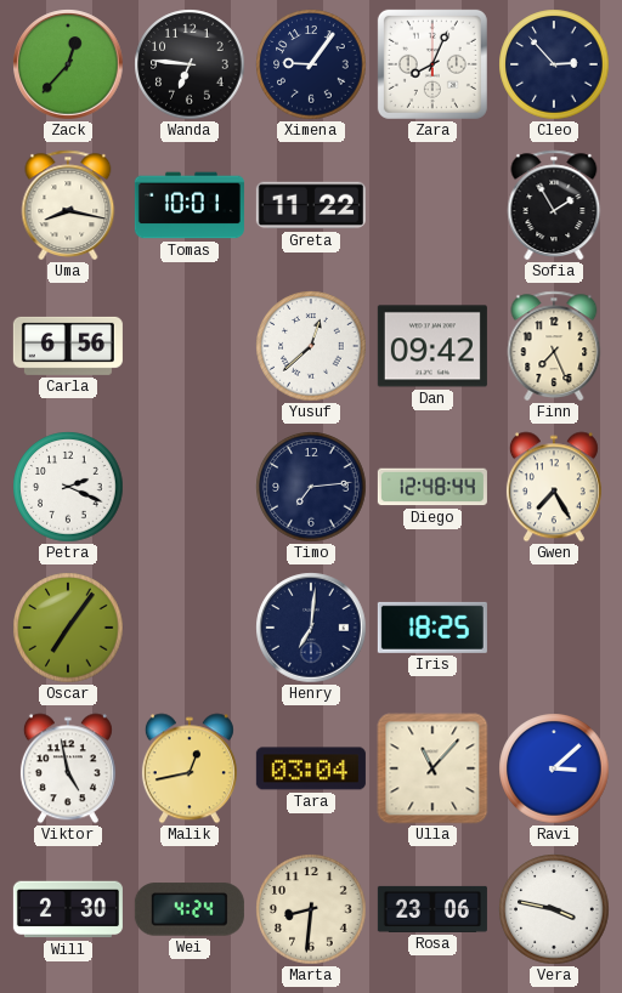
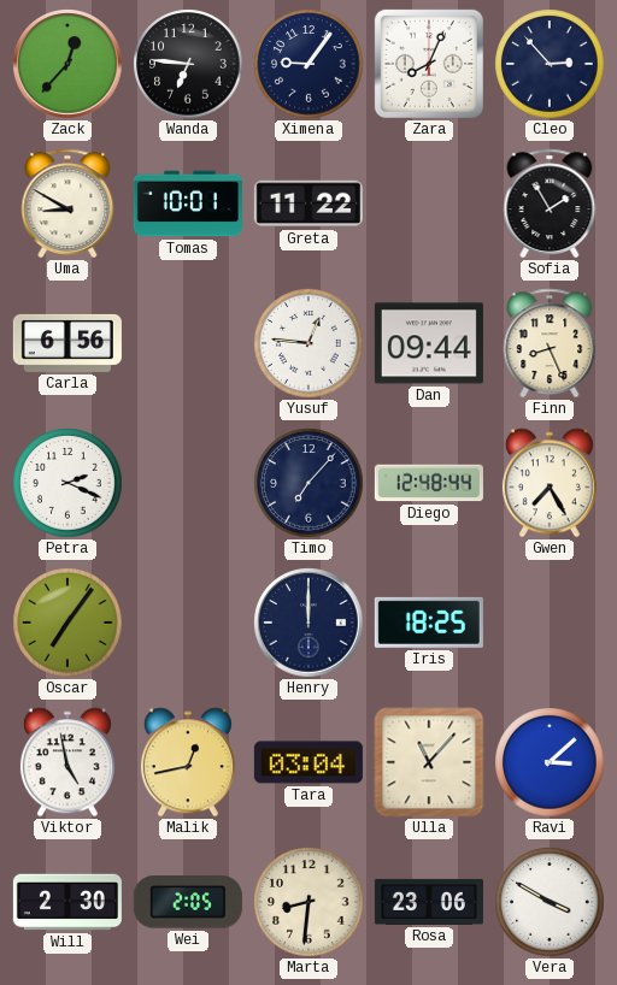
Uma: 8:17 -> 8:50 (67, 204)
Yusuf: 12:38 -> 12:46 (308, 343)
Dan: 09:42 -> 09:44 (429, 343)
Finn: 7:26 -> 8:26 (550, 343)
Timo: 7:14 -> 7:07 (308, 483)
Henry: 7:01 -> 12:00 (308, 623)
Wei: 4:24 -> 2:05 (188, 902)
Vera: 3:47 -> 3:50 (550, 902)
